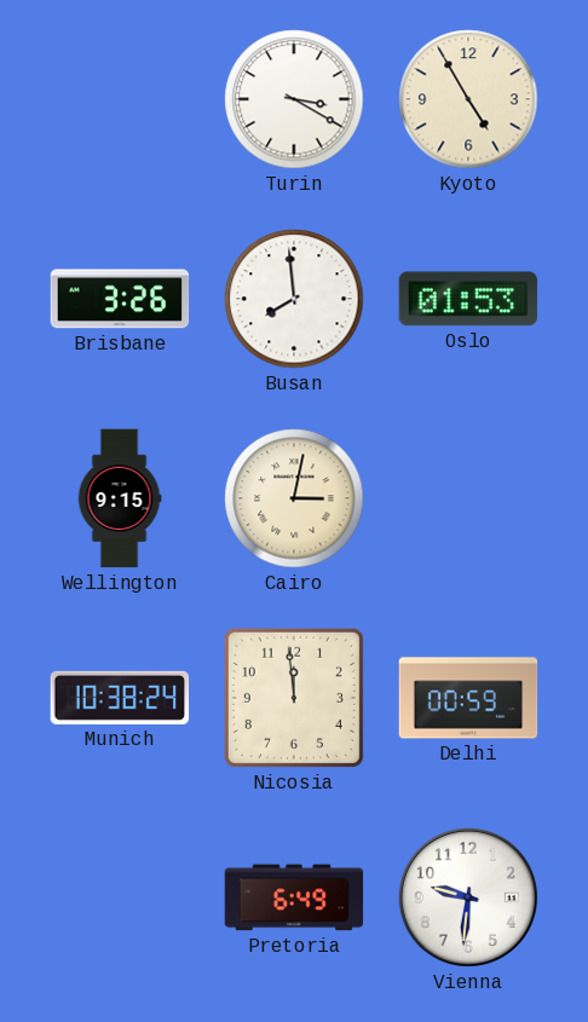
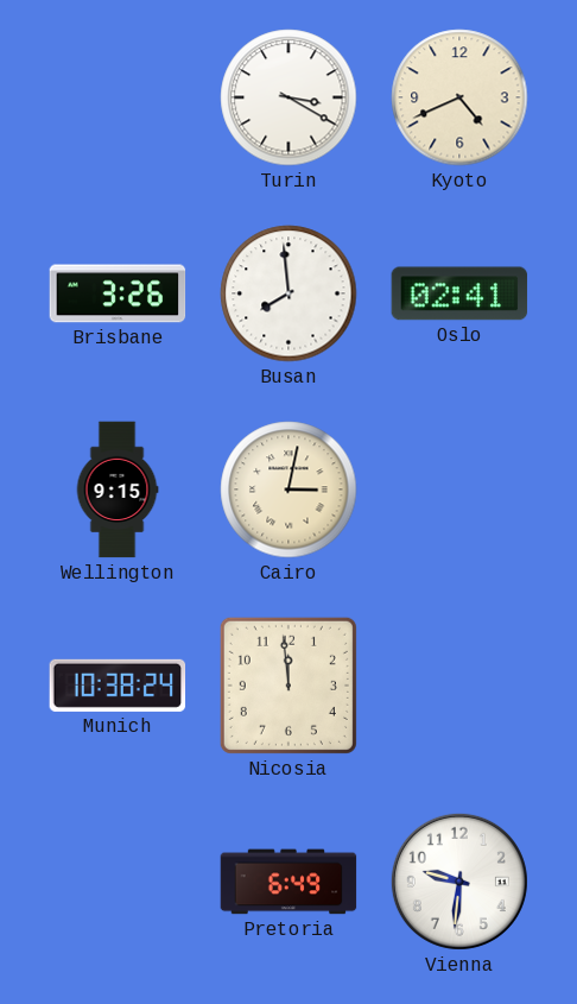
Kyoto: 4:55 -> 4:41 (459, 97)
Oslo: 01:53 -> 02:41 (459, 293)
Delhi: 00:59 -> none (468, 698)
